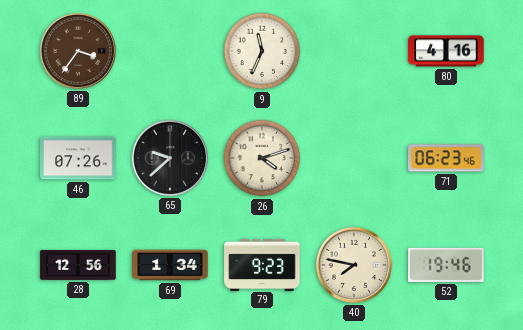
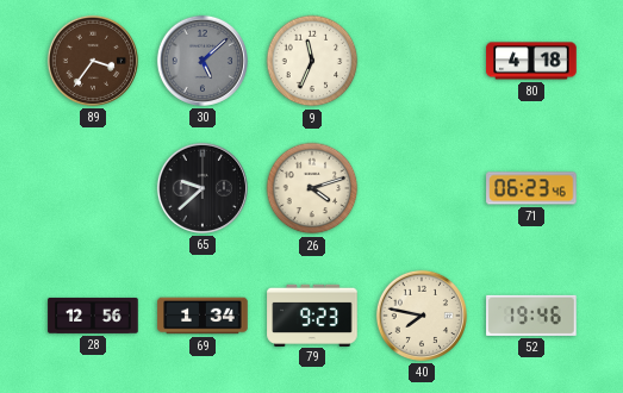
30: none -> 5:08 (203, 61)
80: 4:16 -> 4:18 (531, 61)
46: 07:26 -> none (78, 158)
